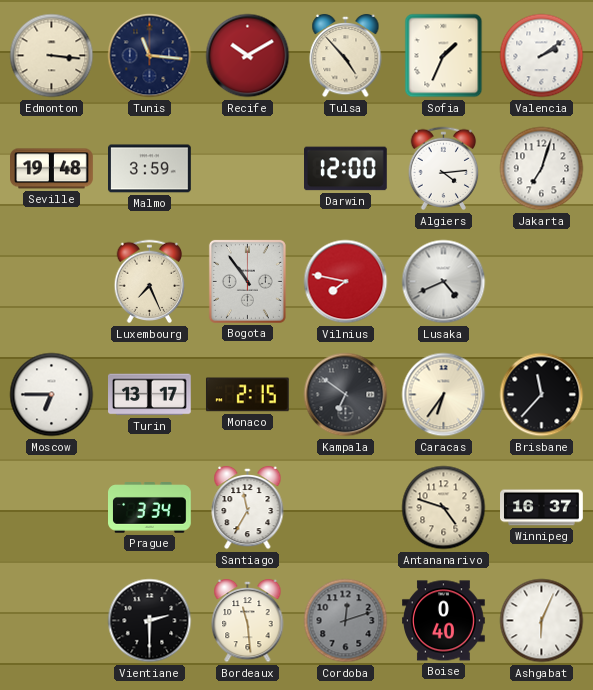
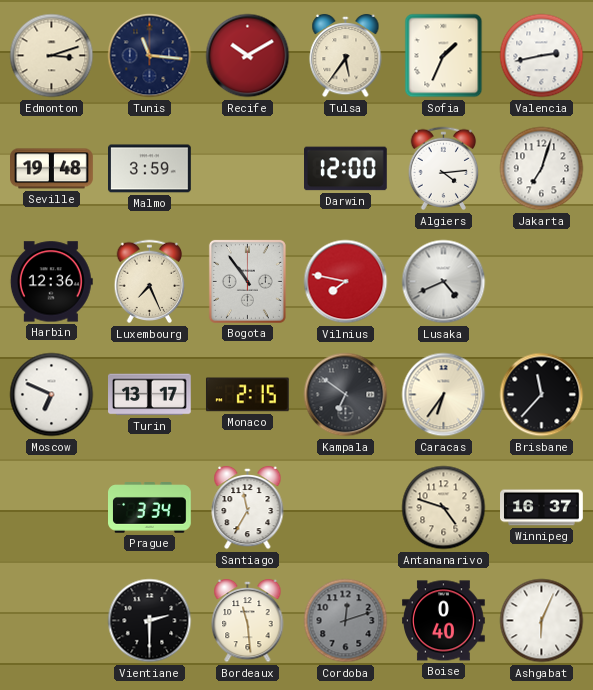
Edmonton: 3:16 -> 3:12 (52, 56)
Tulsa: 4:53 -> 5:36 (346, 56)
Valencia: 2:09 -> 2:43 (542, 56)
Harbin: none -> 12:36 (51, 282)
Moscow: 6:45 -> 6:49 (52, 395)
